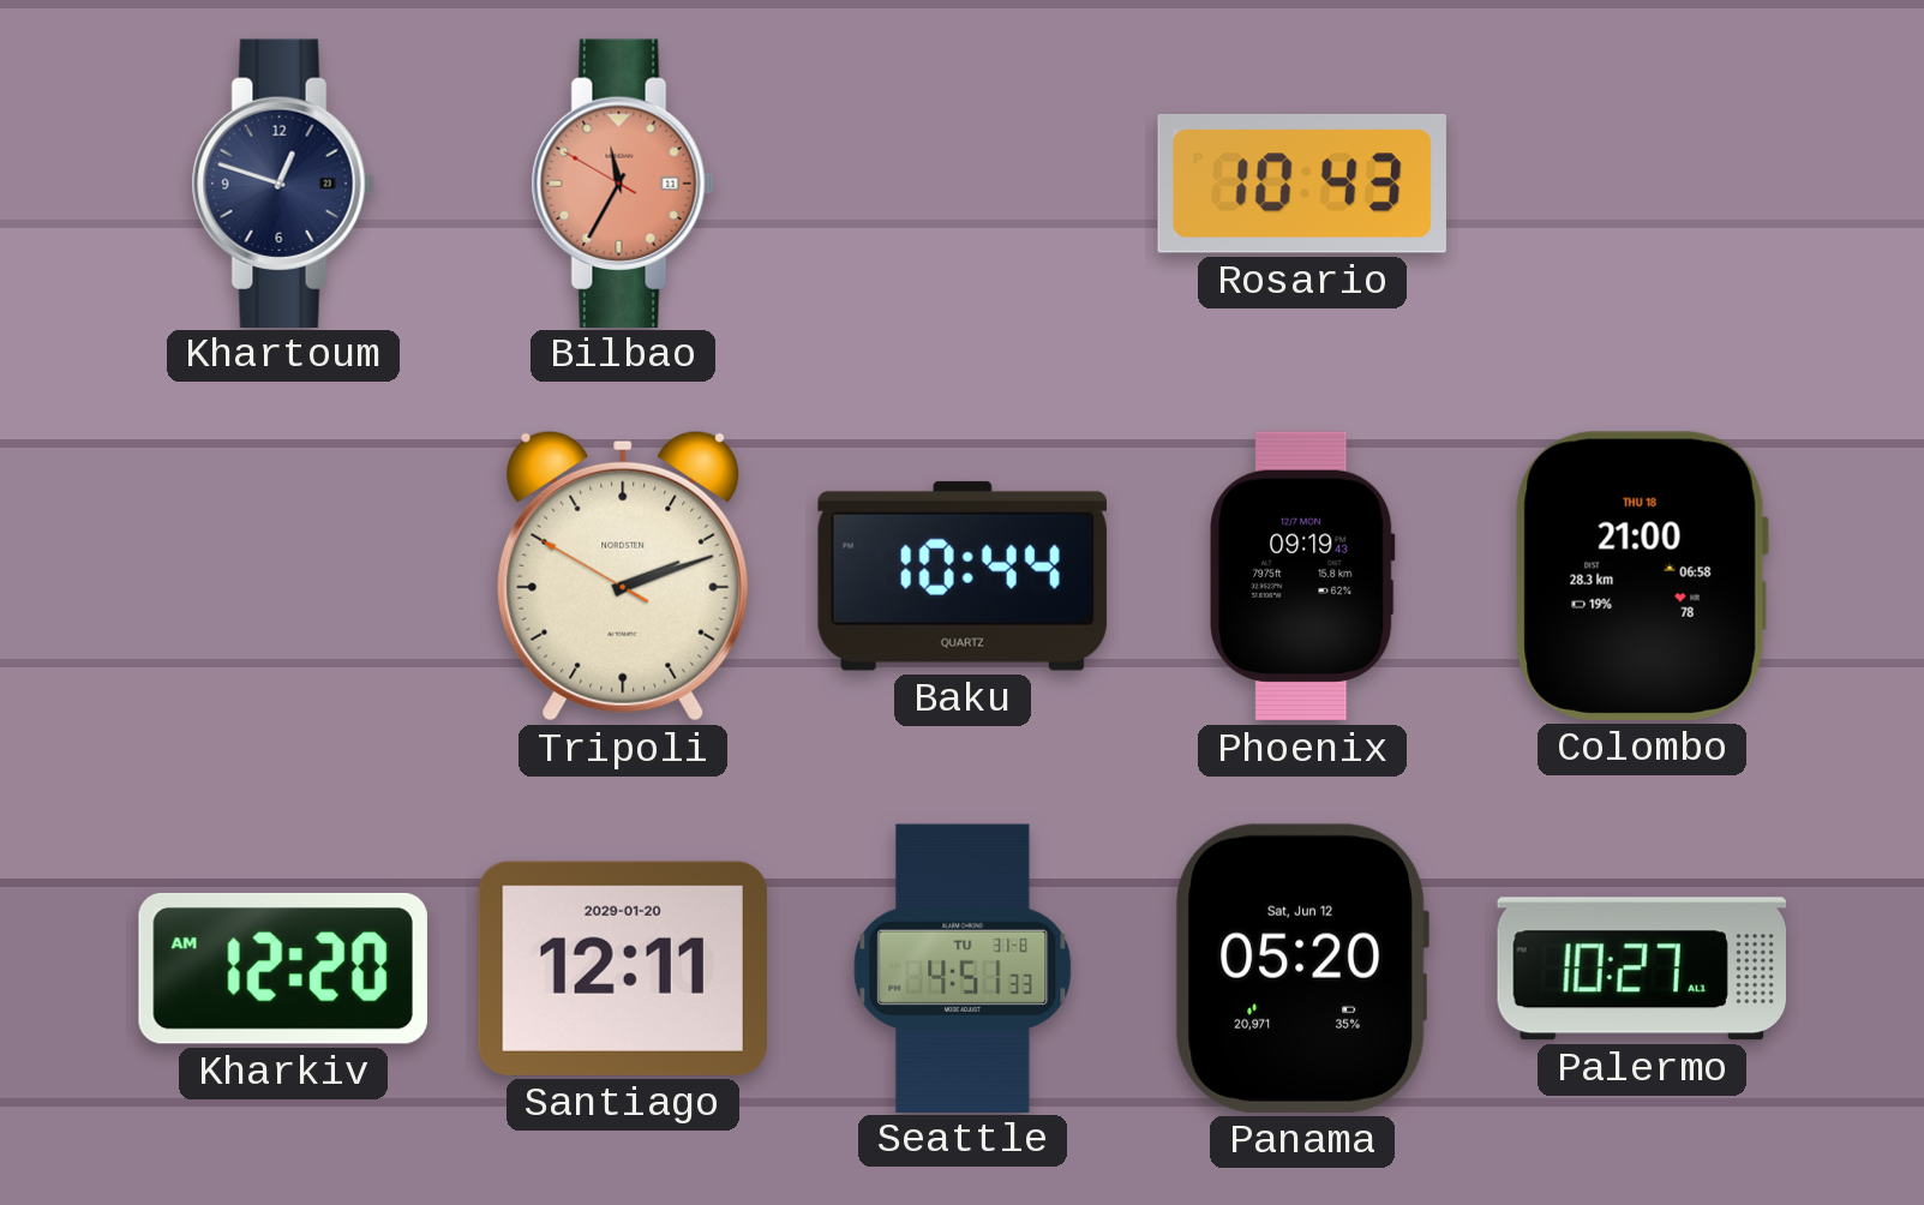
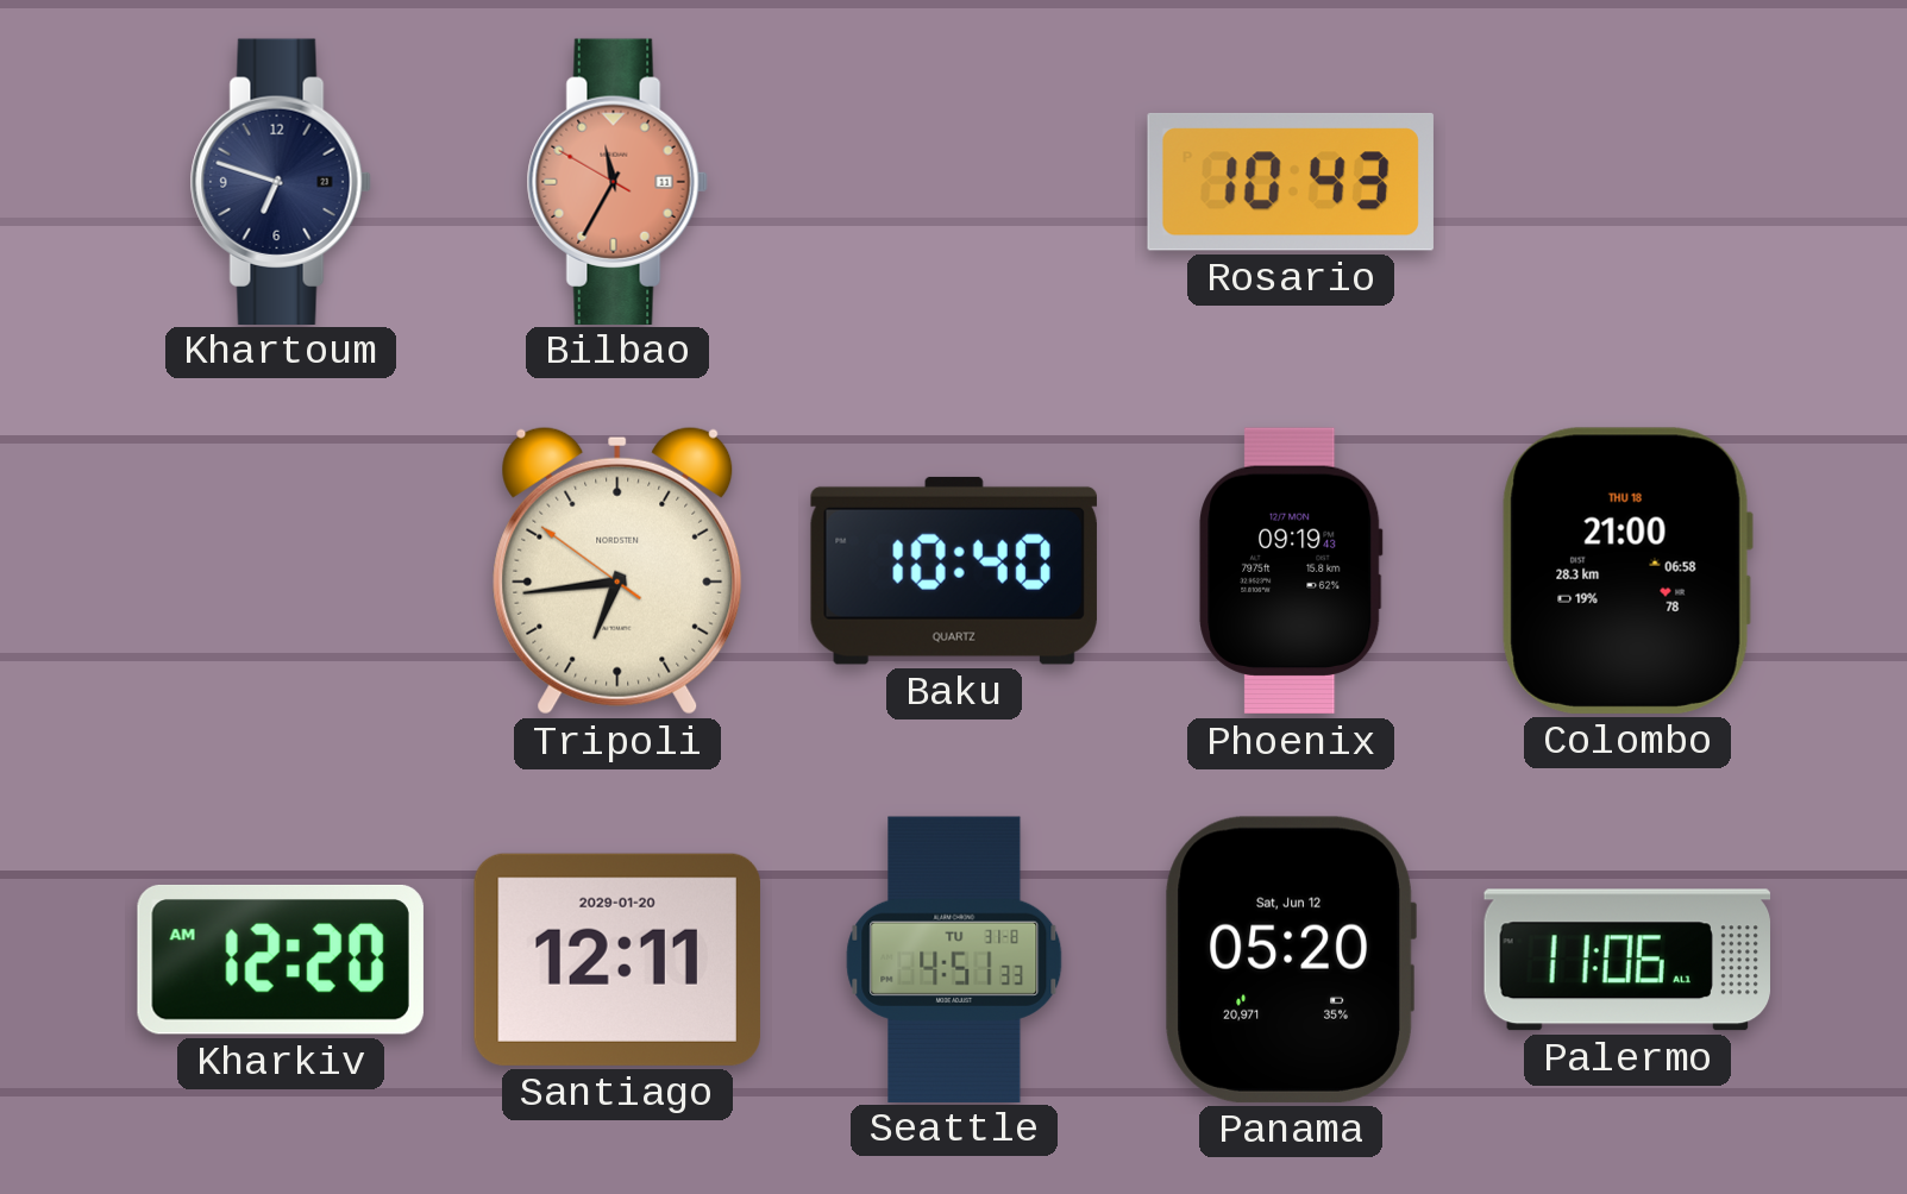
Khartoum: 12:48 -> 6:48 (281, 181)
Tripoli: 2:11 -> 6:43 (617, 571)
Baku: 10:44 -> 10:40 (954, 571)
Palermo: 10:27 -> 11:06 (1626, 960)
